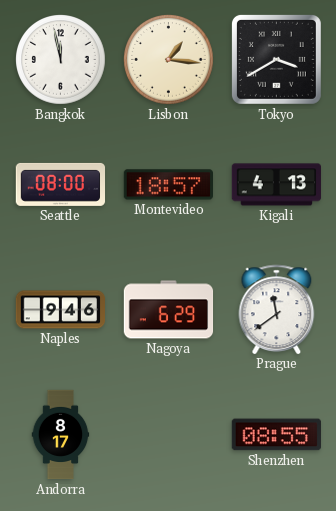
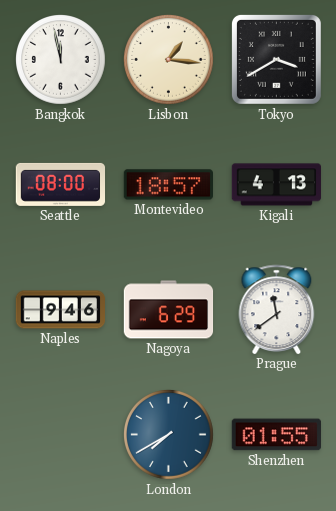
Andorra: 8:17 -> none (61, 435)
London: none -> 7:40 (169, 435)
Shenzhen: 08:55 -> 01:55 (276, 435)
